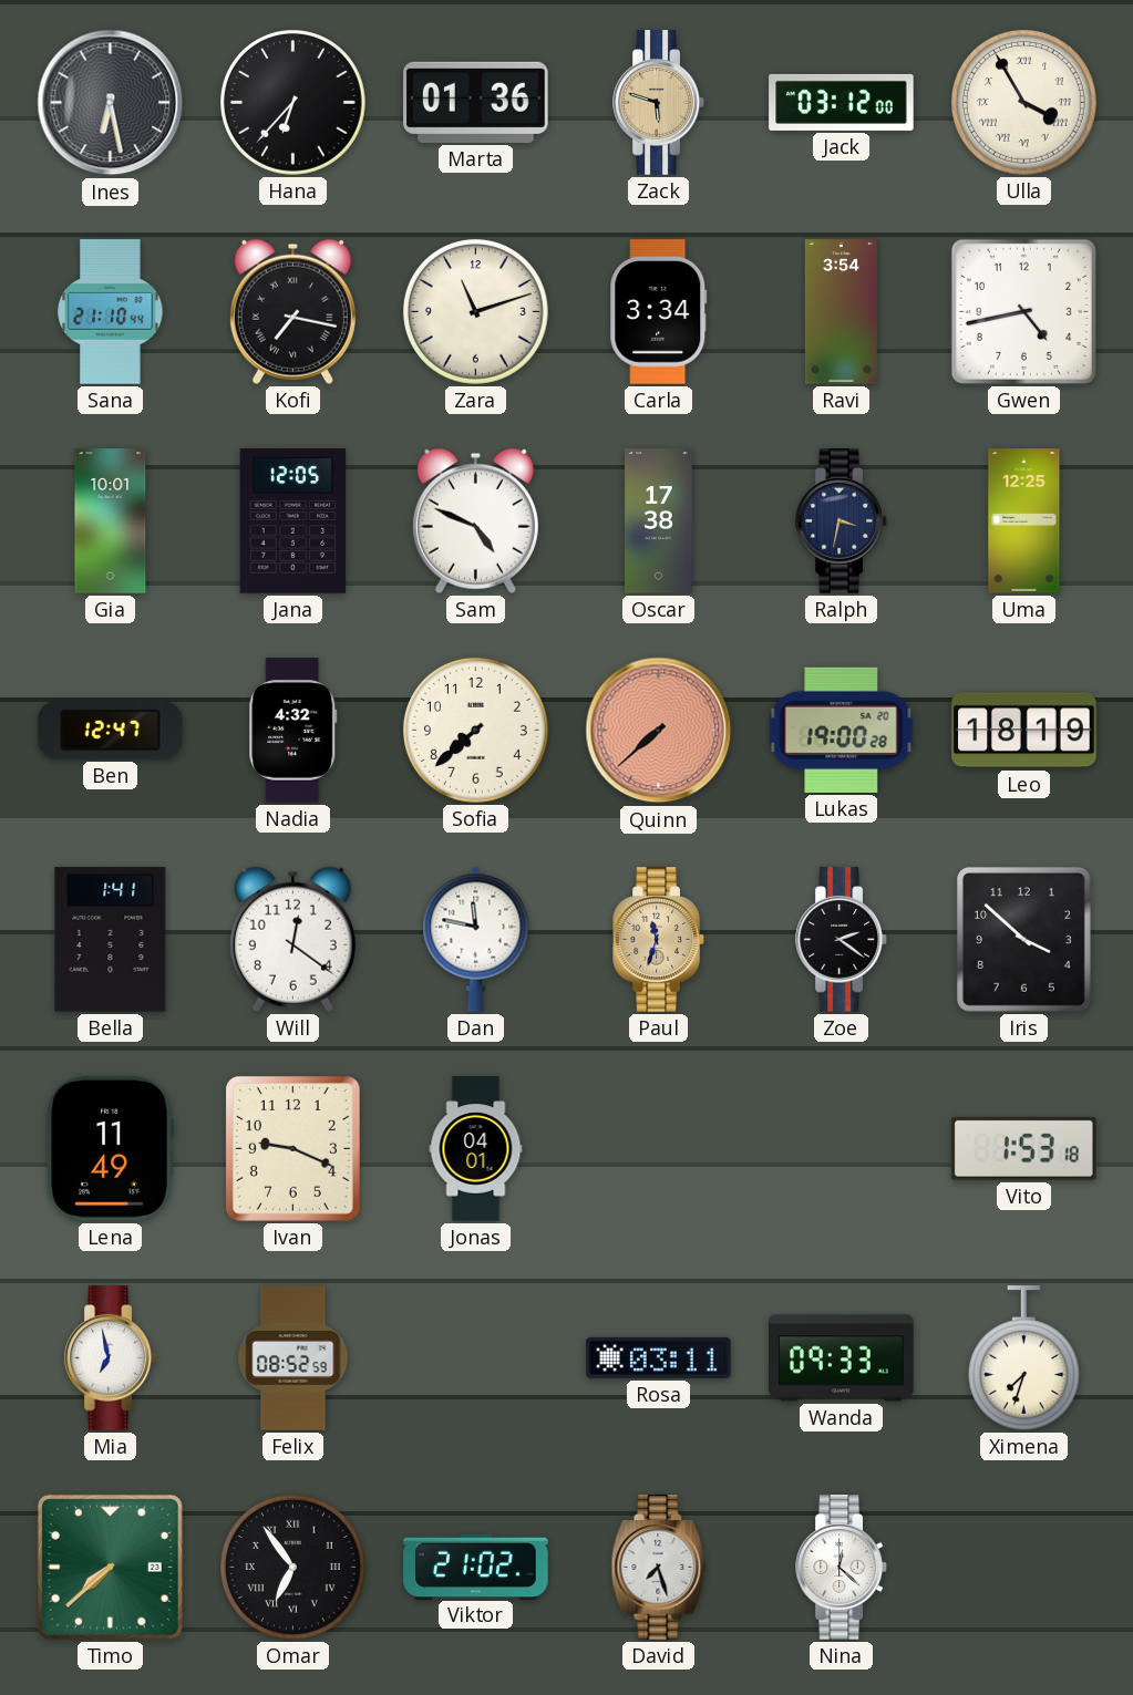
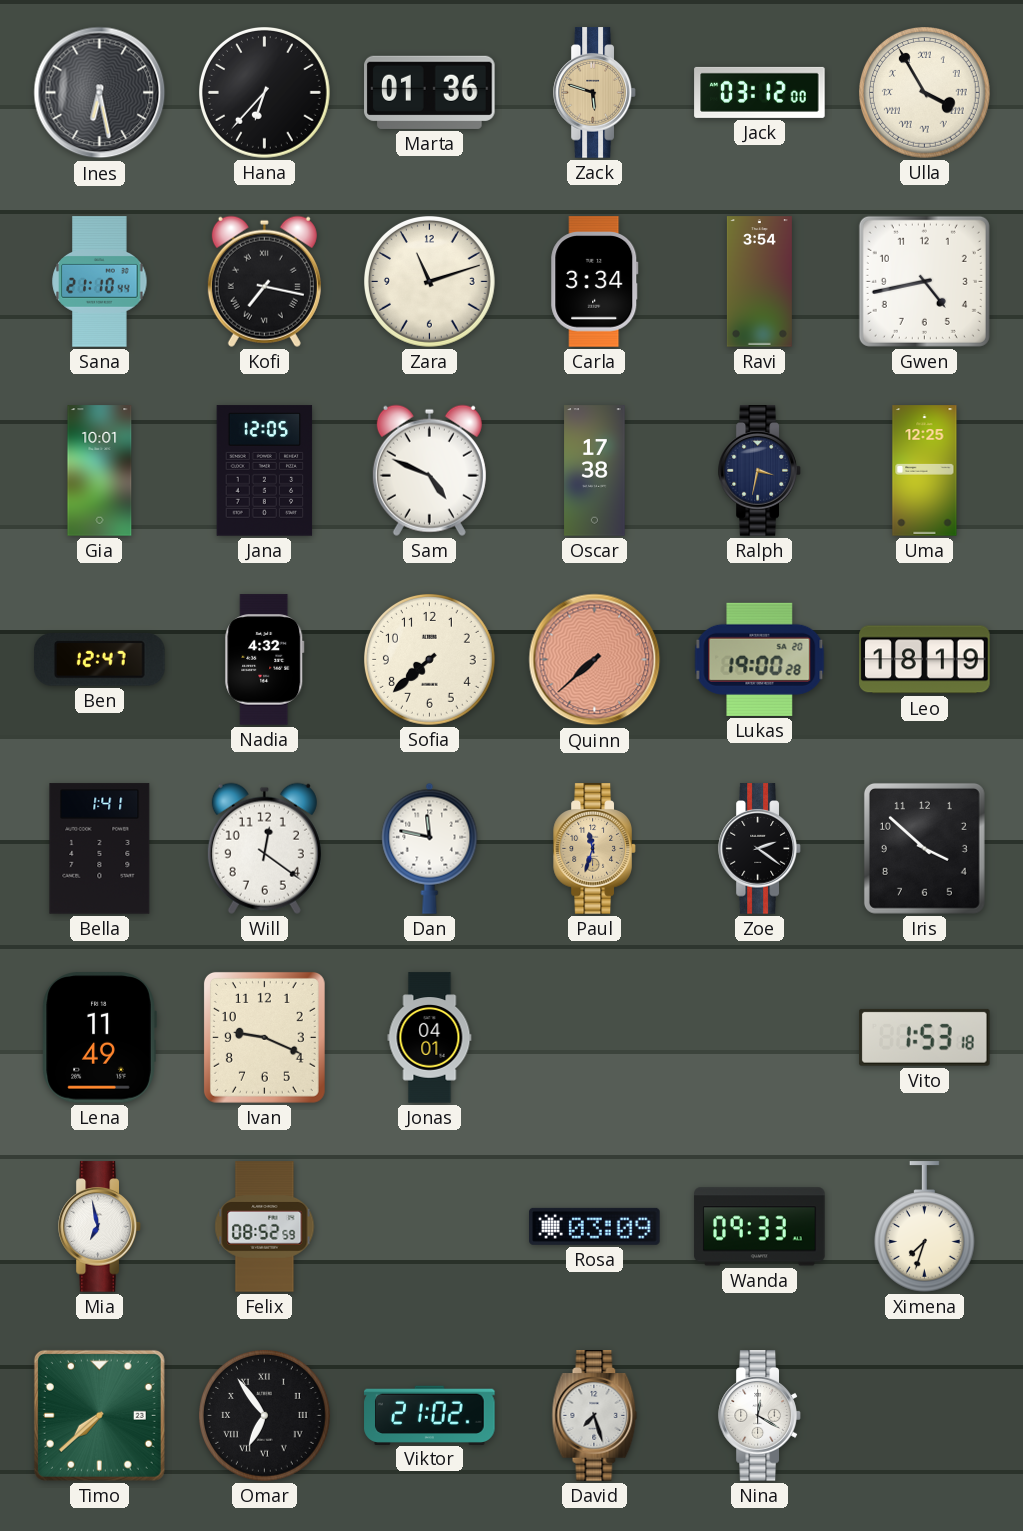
Rosa: 03:11 -> 03:09 (595, 1226)
Nina: 12:22 -> 12:20 (760, 1416)
